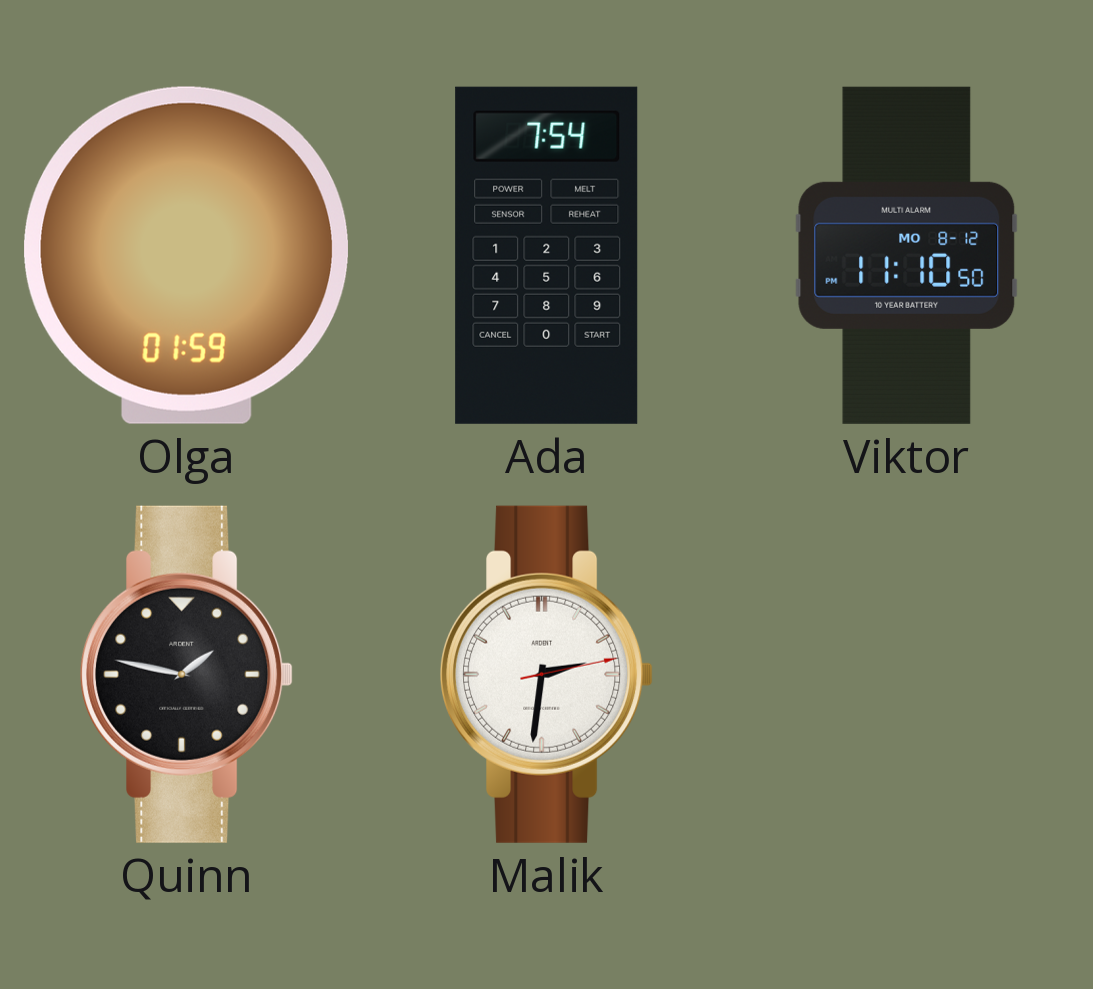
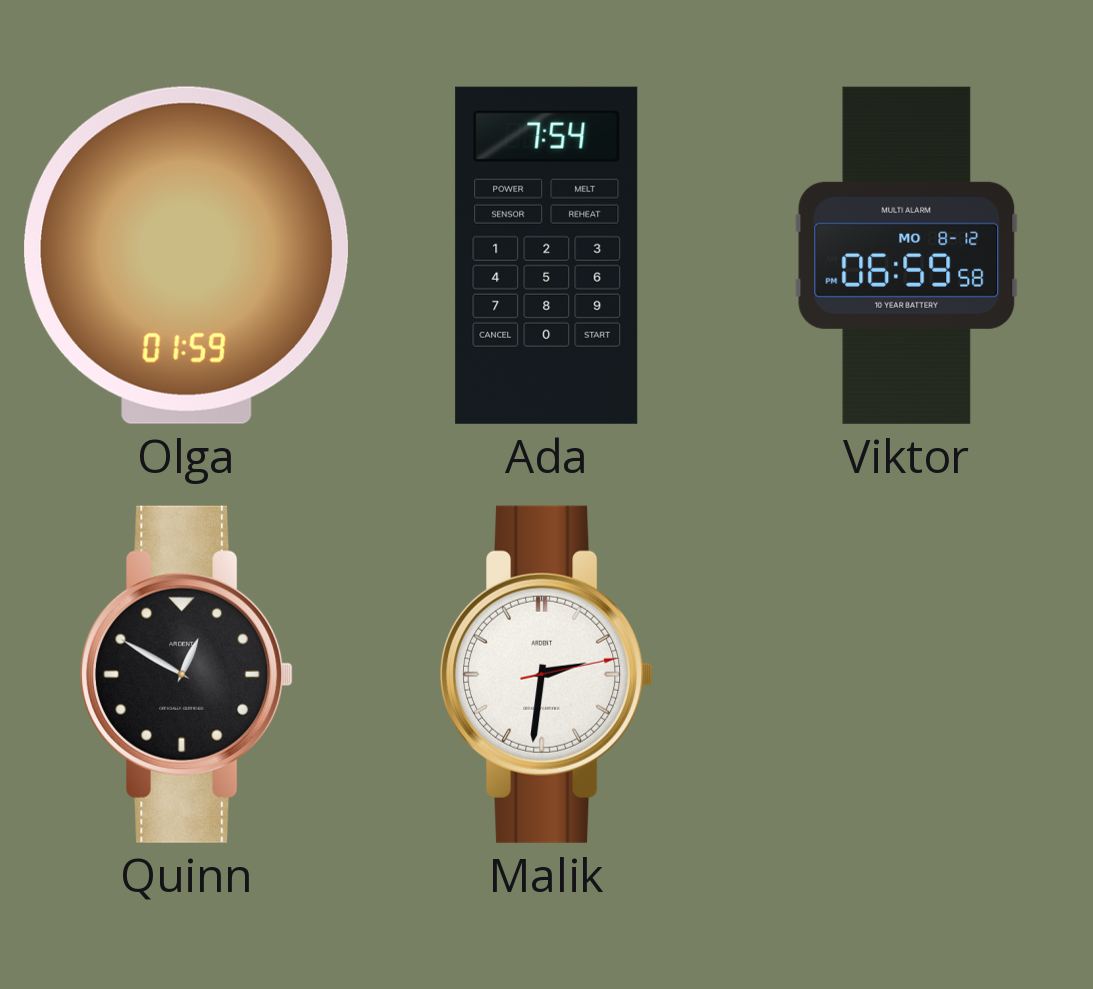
Viktor: 11:10 -> 06:59 (907, 255)
Quinn: 1:47 -> 12:50 (187, 674)
